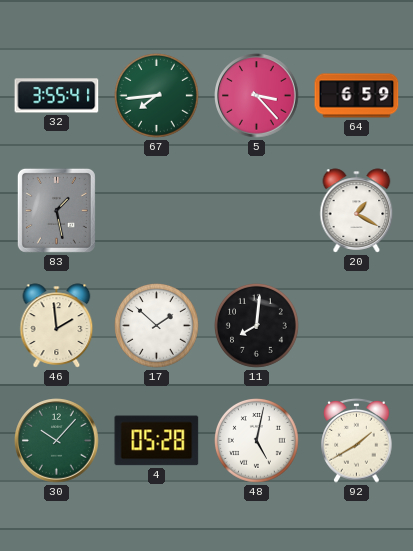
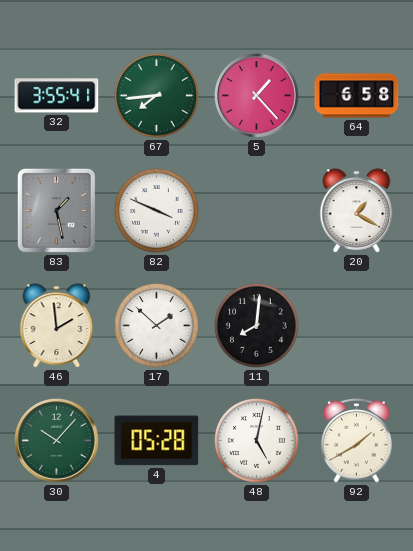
5: 3:23 -> 1:23 (257, 96)
64: 6:59 -> 6:58 (357, 96)
82: none -> 3:49 (157, 211)
